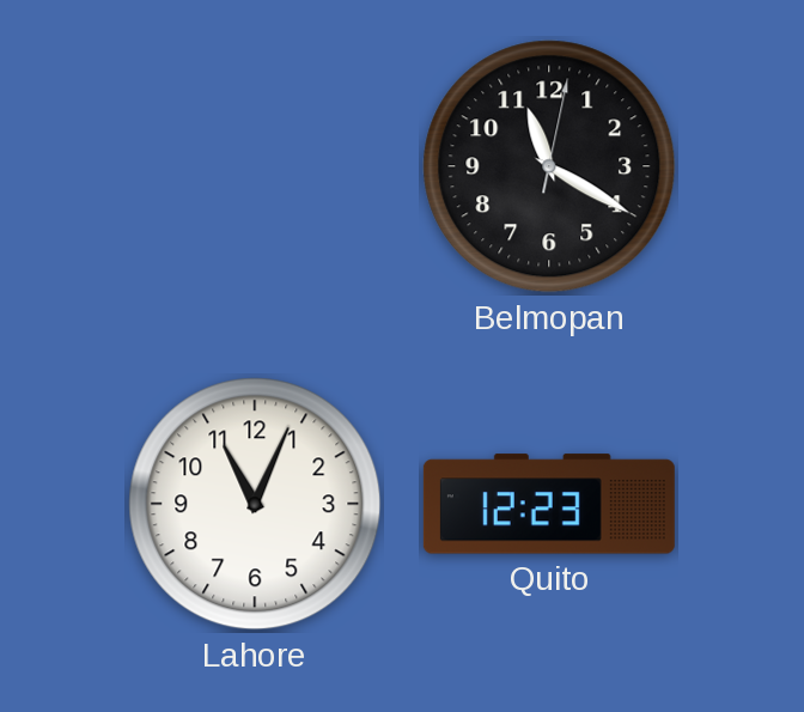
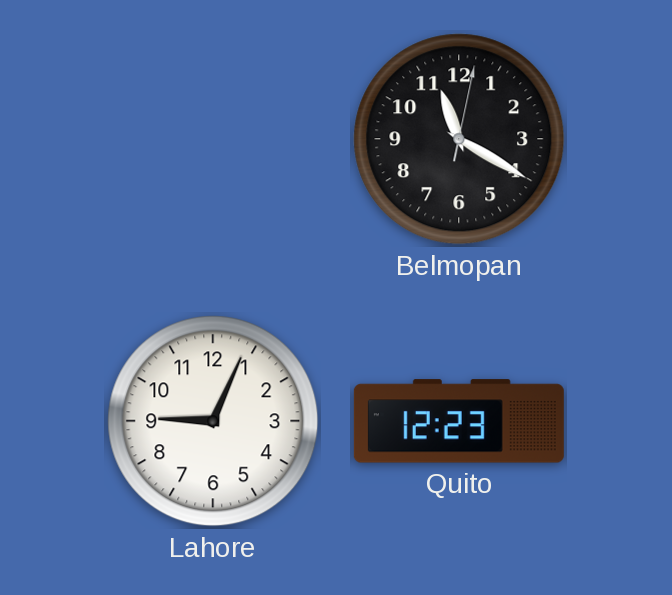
Lahore: 11:04 -> 9:04 (213, 421)
